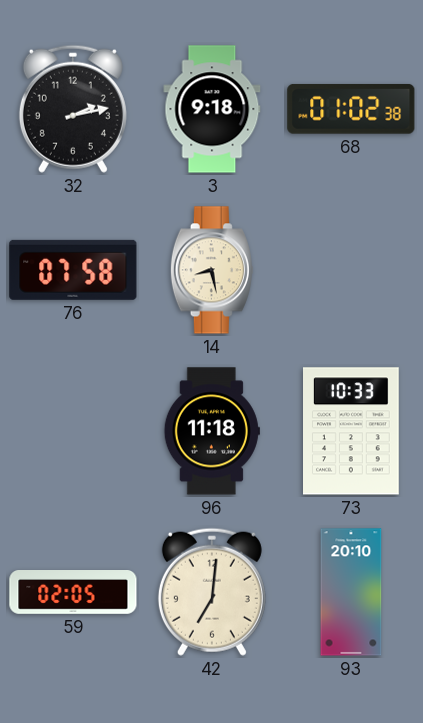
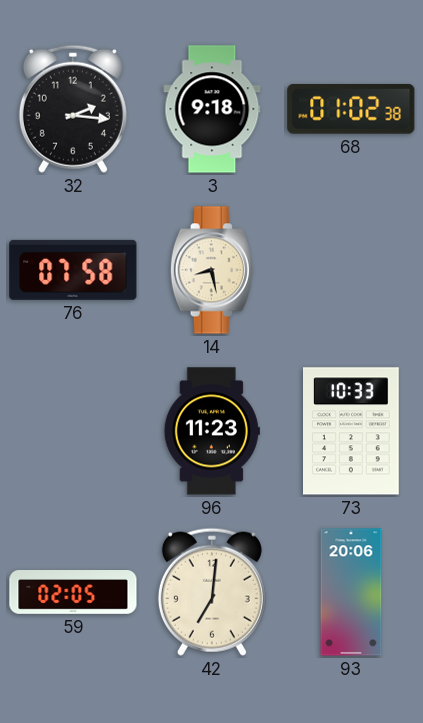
32: 2:13 -> 2:16 (73, 109)
96: 11:18 -> 11:23 (212, 431)
93: 20:10 -> 20:06 (351, 592)
